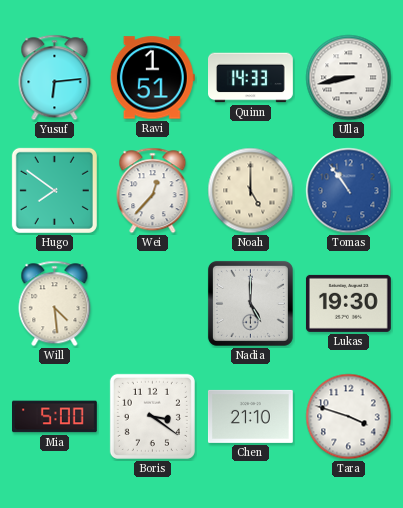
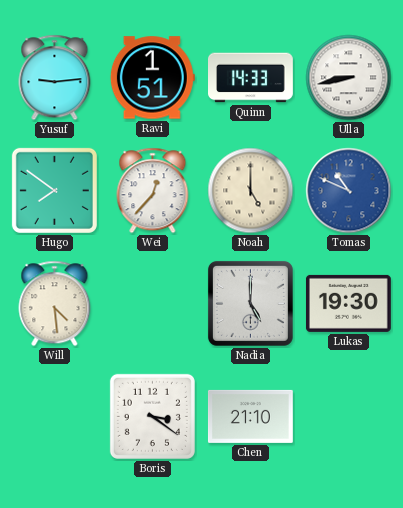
Yusuf: 6:14 -> 9:14 (55, 78)
Tomas: 10:54 -> 10:49 (349, 191)
Mia: 5:00 -> none (55, 417)
Tara: 3:48 -> none (349, 417)
